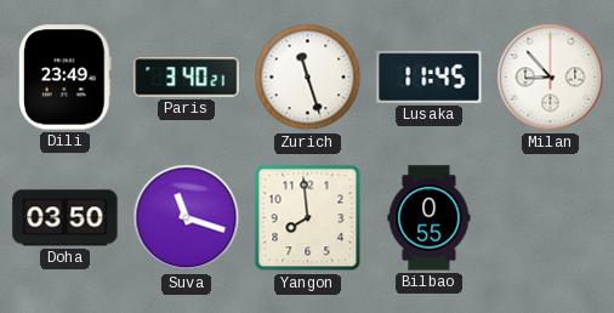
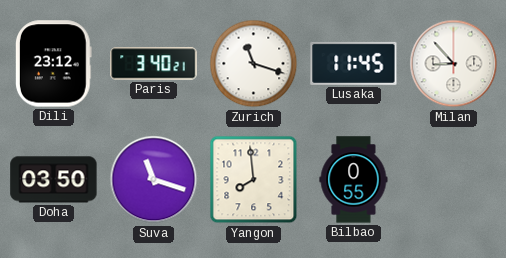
Dili: 23:49 -> 23:12 (53, 64)
Zurich: 11:27 -> 11:18 (254, 64)
